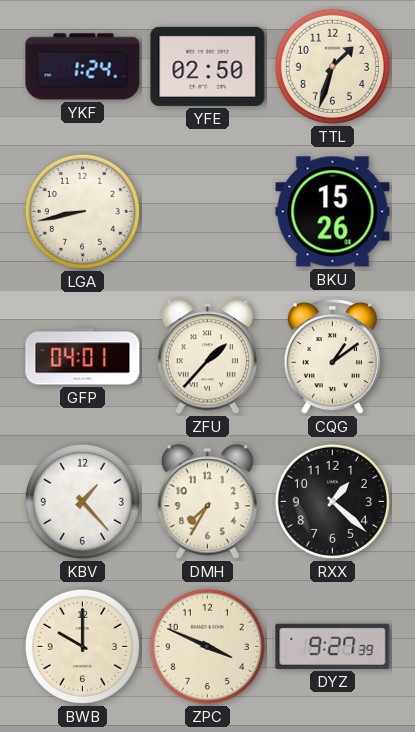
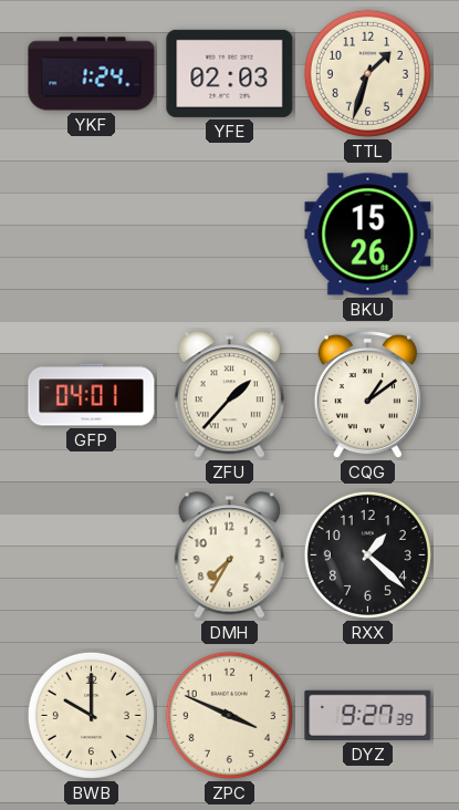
YFE: 02:50 -> 02:03 (230, 73)
LGA: 8:43 -> none (82, 211)
KBV: 1:23 -> none (82, 501)
